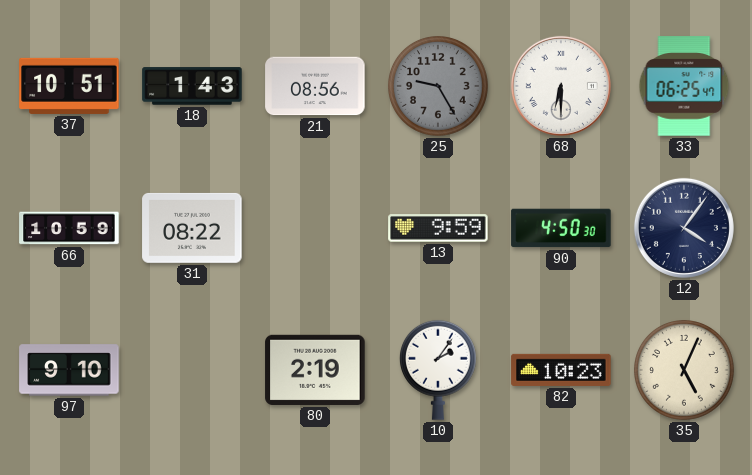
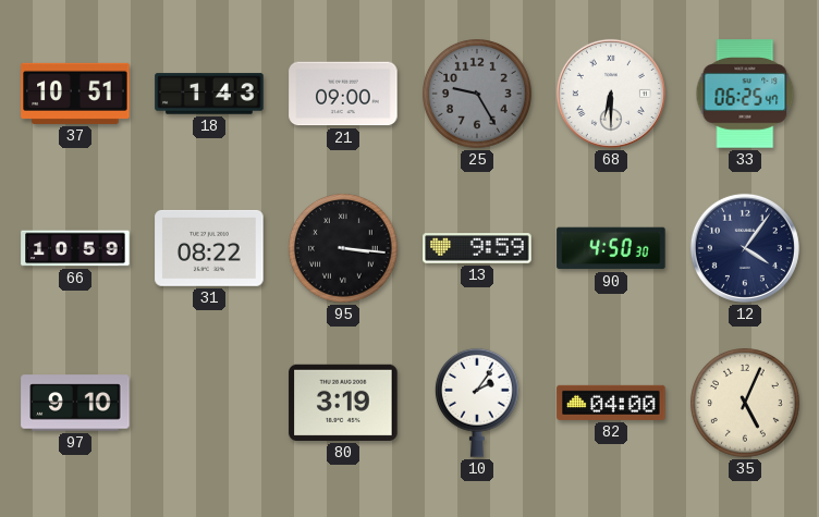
21: 08:56 -> 09:00 (343, 94)
95: none -> 3:16 (344, 249)
80: 2:19 -> 3:19 (343, 403)
82: 10:23 -> 04:00 (611, 403)
